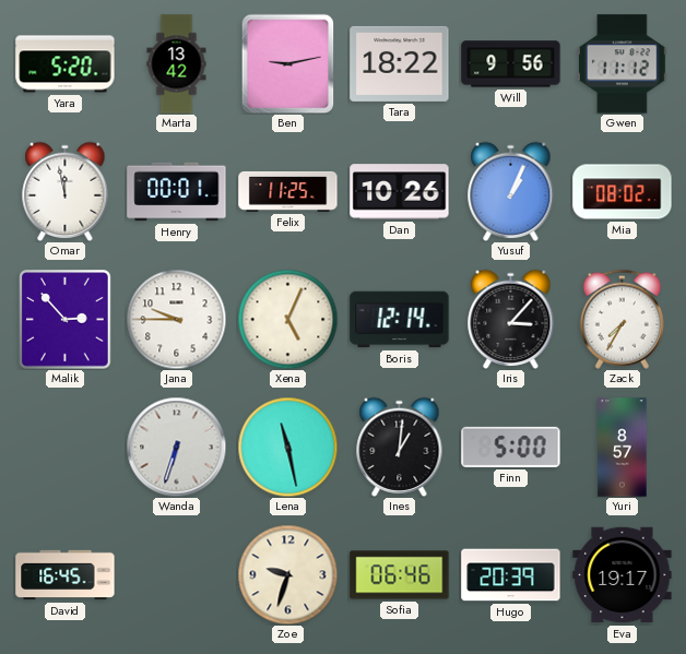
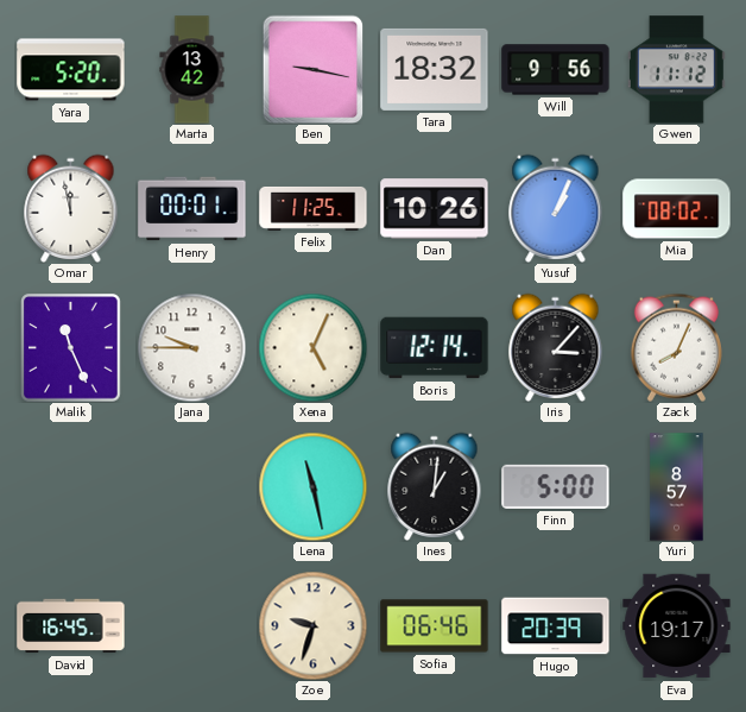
Ben: 9:13 -> 9:17 (314, 69)
Tara: 18:22 -> 18:32 (435, 69)
Malik: 2:53 -> 11:26 (71, 348)
Zack: 7:35 -> 8:04 (676, 347)
Wanda: 6:33 -> none (176, 447)
